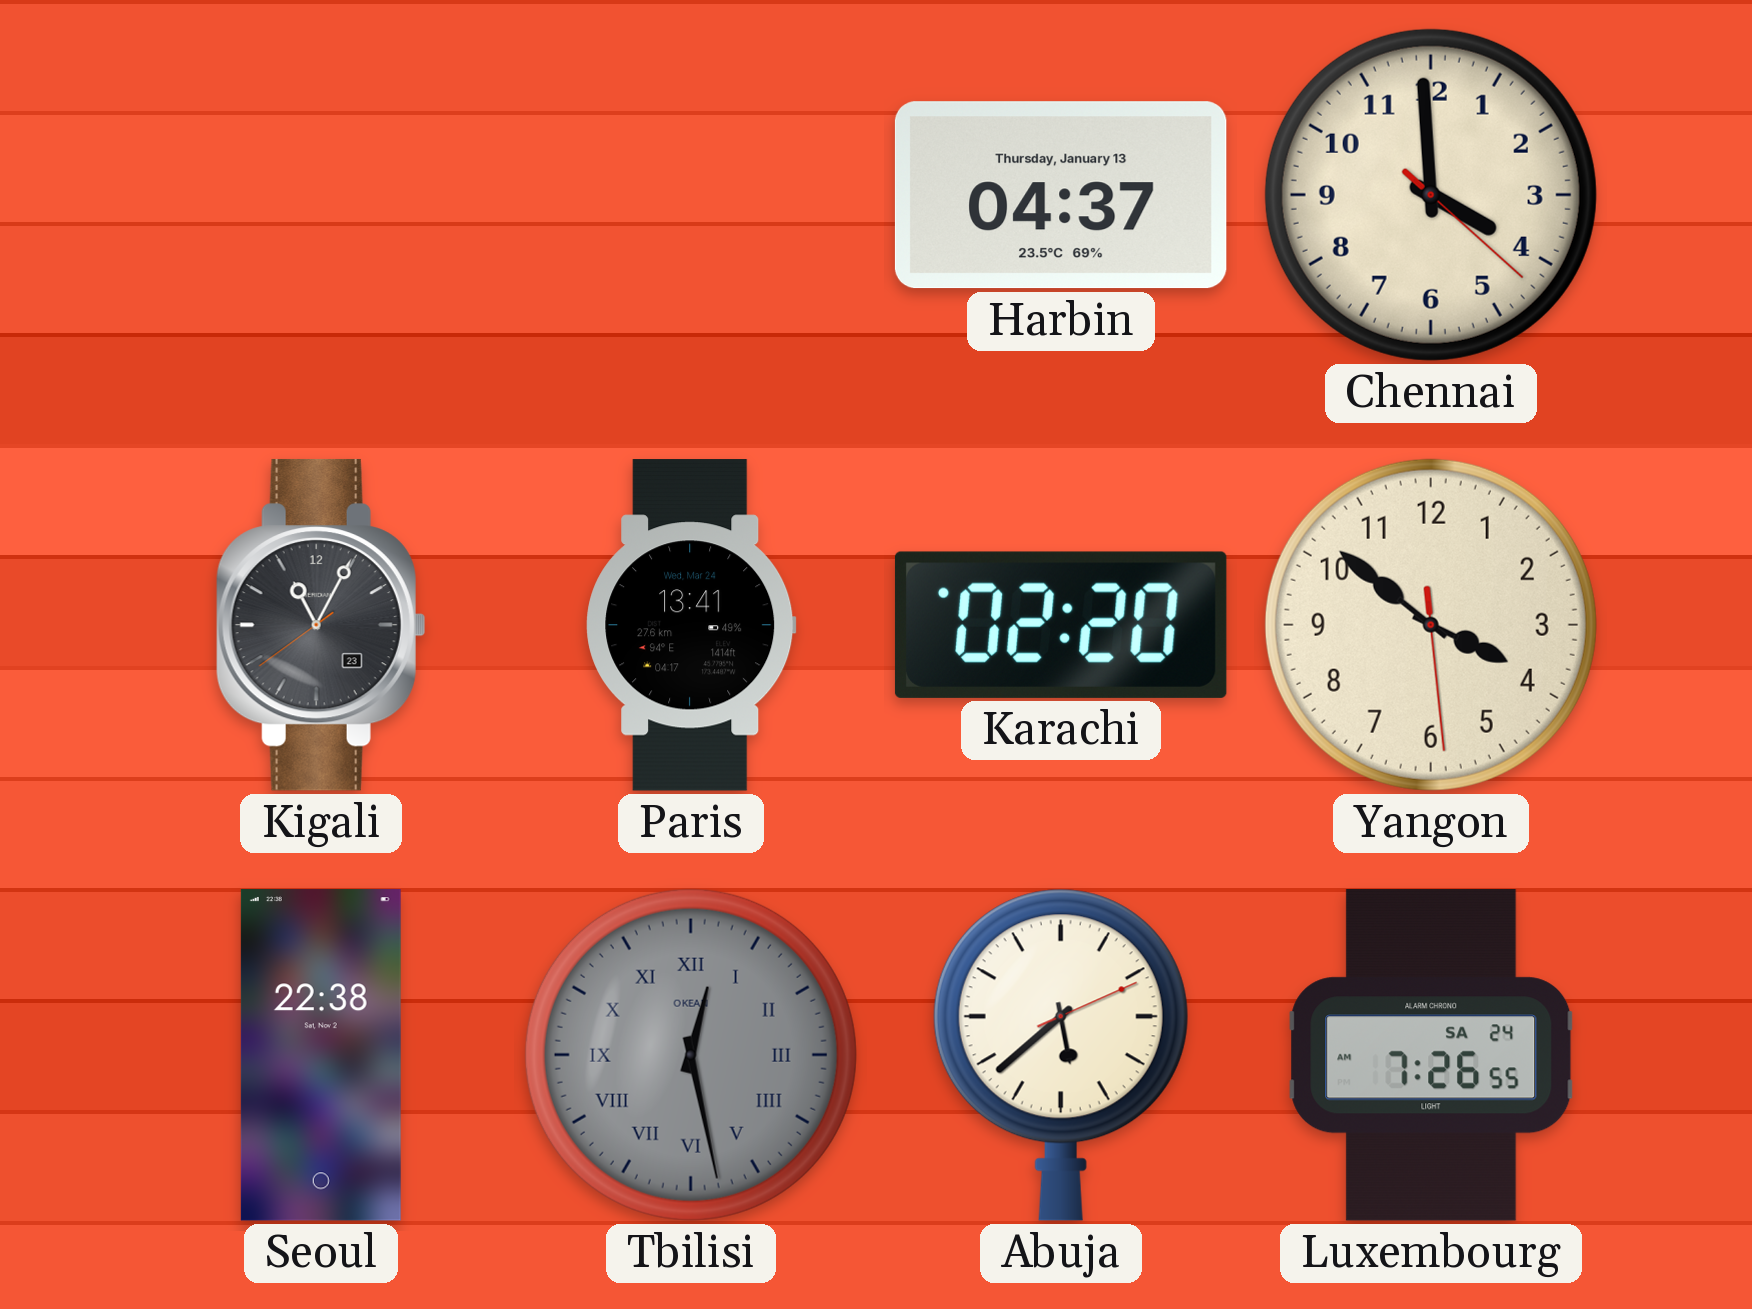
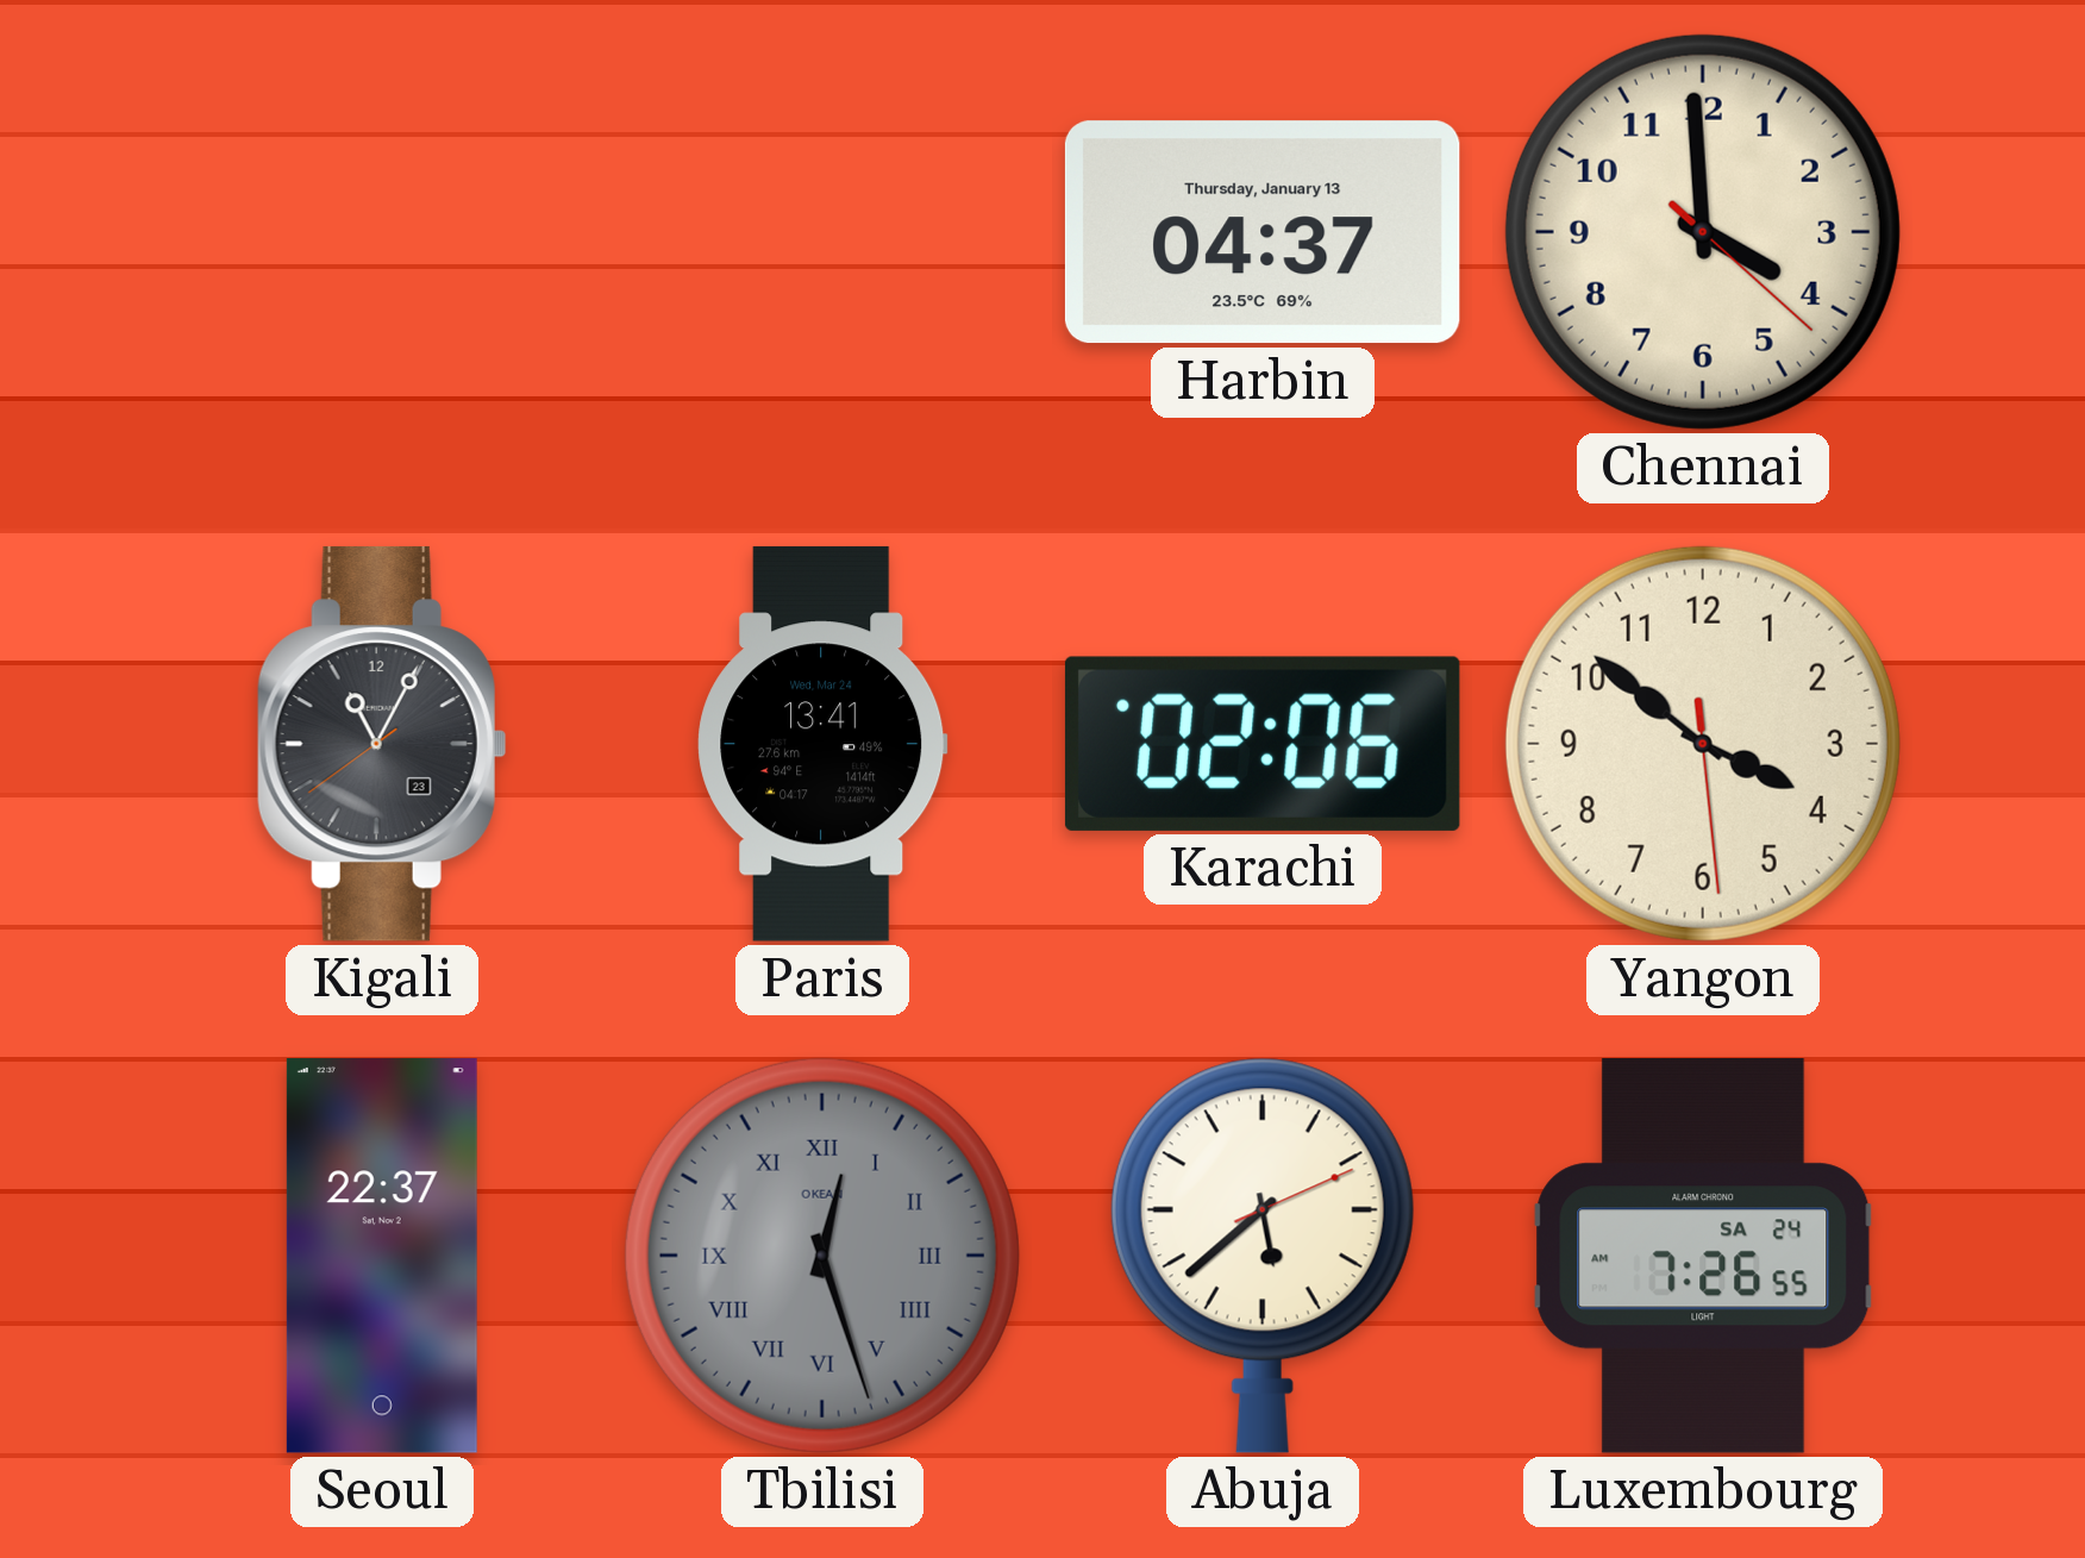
Karachi: 02:20 -> 02:06 (1263, 744)
Seoul: 22:38 -> 22:37 (382, 1256)
Tbilisi: 12:28 -> 12:27 (822, 1256)
